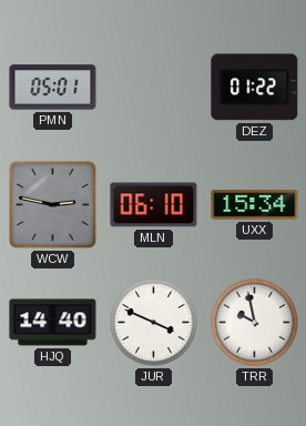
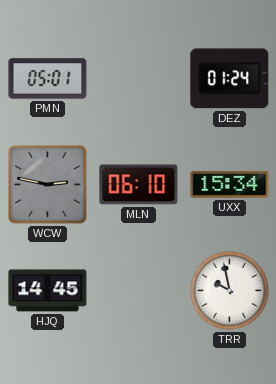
DEZ: 01:22 -> 01:24 (230, 79)
HJQ: 14:40 -> 14:45 (48, 291)
JUR: 3:49 -> none (154, 323)
